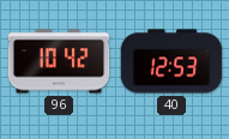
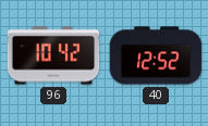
40: 12:53 -> 12:52 (156, 55)
